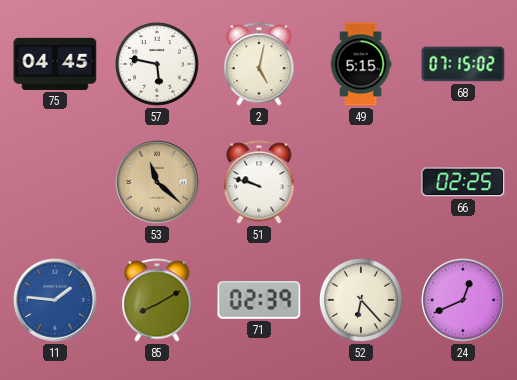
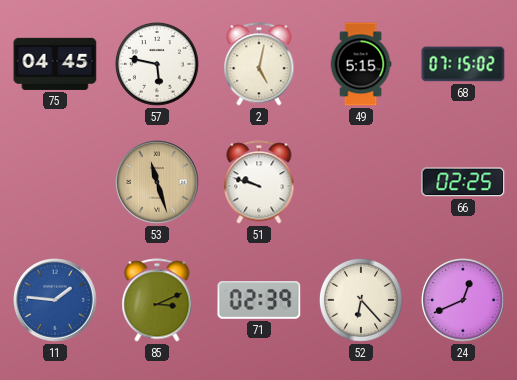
53: 11:22 -> 11:27 (157, 182)
85: 8:10 -> 3:11 (157, 300)
